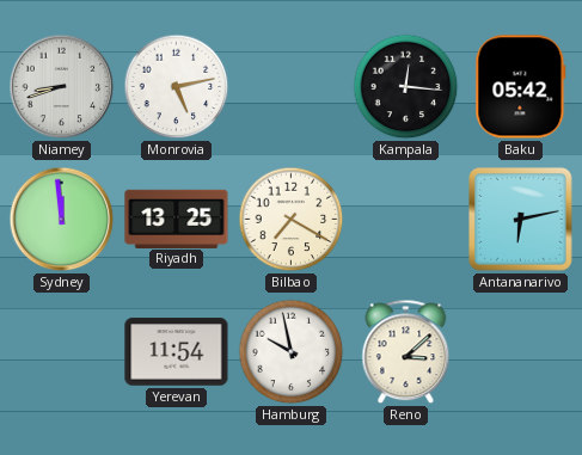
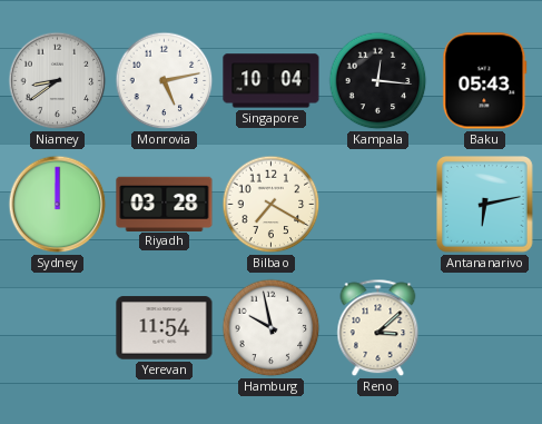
Niamey: 8:42 -> 8:39 (58, 81)
Singapore: none -> 10:04 (272, 81)
Baku: 05:42 -> 05:43 (485, 81)
Sydney: 11:59 -> 12:00 (58, 205)
Riyadh: 13:25 -> 03:28 (165, 204)
